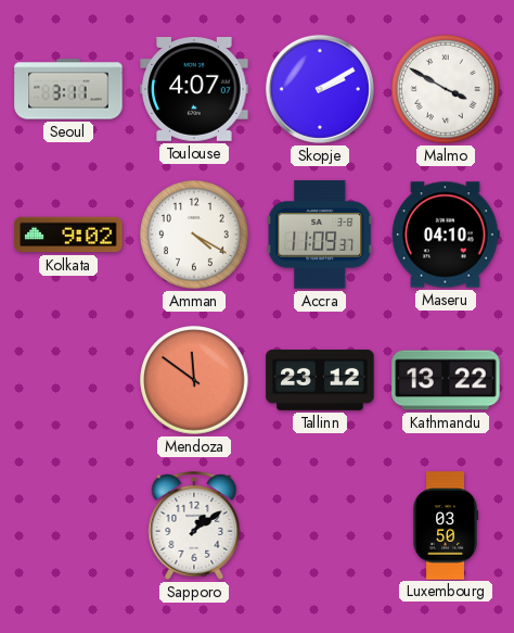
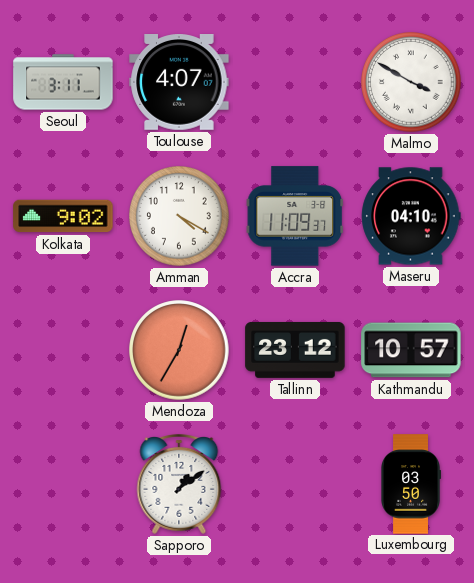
Skopje: 2:10 -> none (320, 89)
Mendoza: 11:51 -> 12:35 (179, 350)
Kathmandu: 13:22 -> 10:57 (411, 350)
